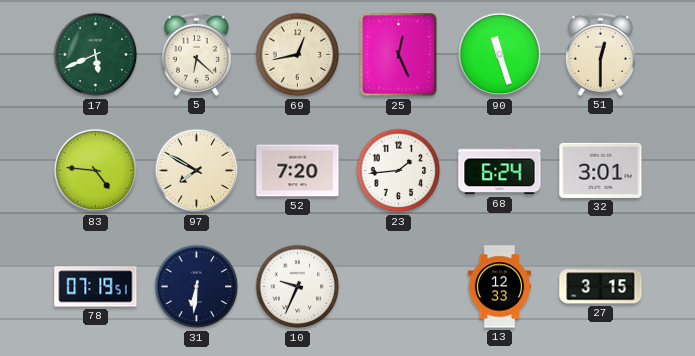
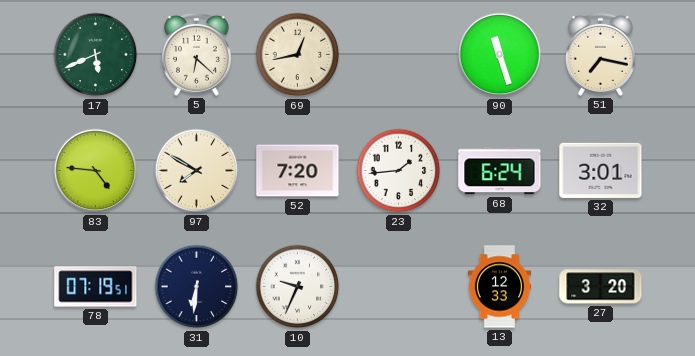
25: 12:26 -> none (399, 55)
51: 12:30 -> 7:17 (600, 54)
27: 3:15 -> 3:20 (601, 287)
